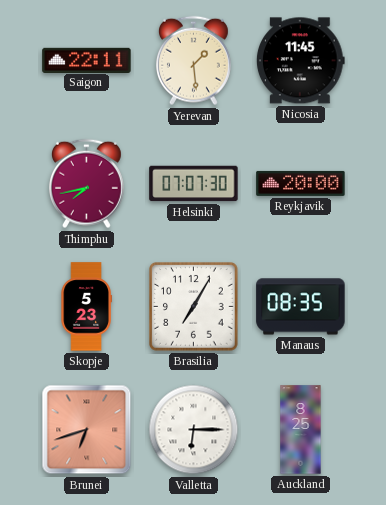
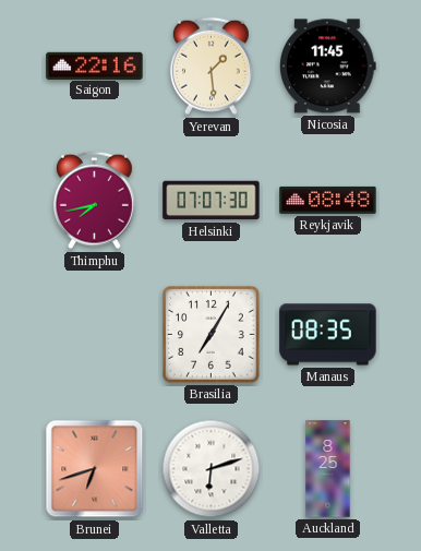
Saigon: 22:11 -> 22:16 (95, 65)
Reykjavik: 20:00 -> 08:48 (328, 200)
Skopje: 5:23 -> none (86, 307)
Valletta: 6:15 -> 6:12 (212, 469)
